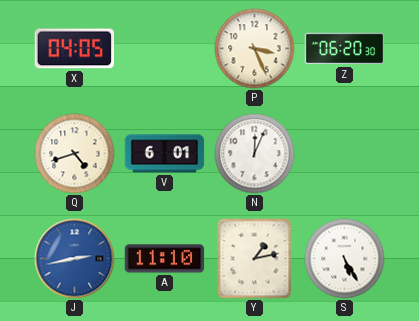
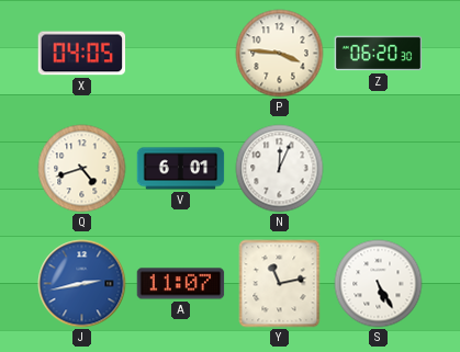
P: 3:26 -> 3:46 (280, 54)
A: 11:10 -> 11:07 (181, 284)
Y: 1:13 -> 11:13 (280, 284)
